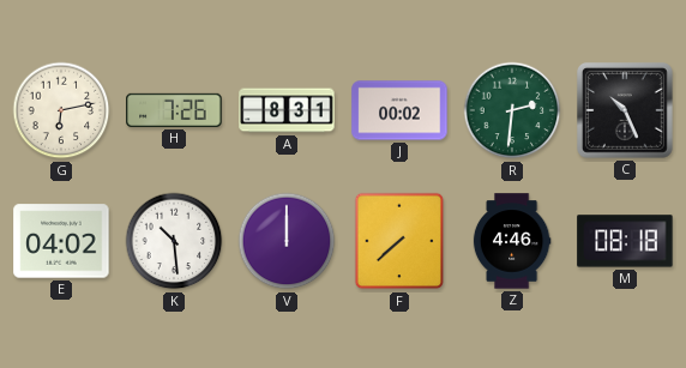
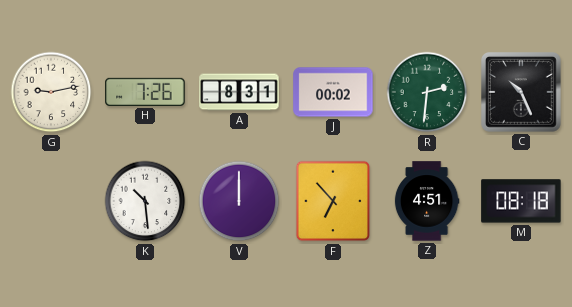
G: 6:13 -> 9:13 (51, 92)
E: 04:02 -> none (61, 241)
F: 7:38 -> 6:53 (333, 201)
Z: 4:46 -> 4:51 (427, 201)
